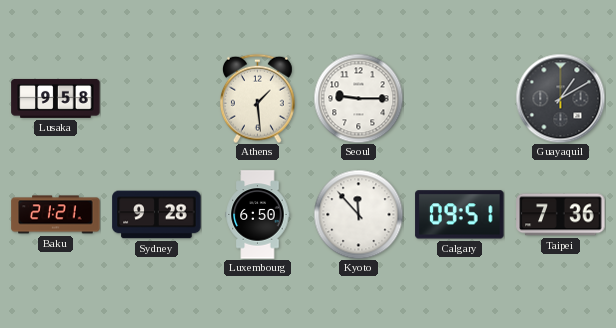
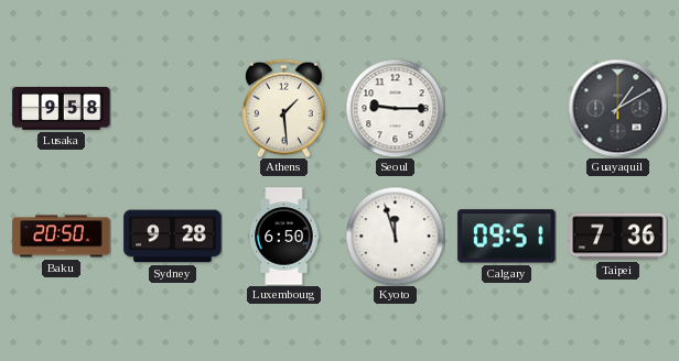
Baku: 21:21 -> 20:50 (62, 237)
Kyoto: 11:53 -> 11:57 (395, 236)
